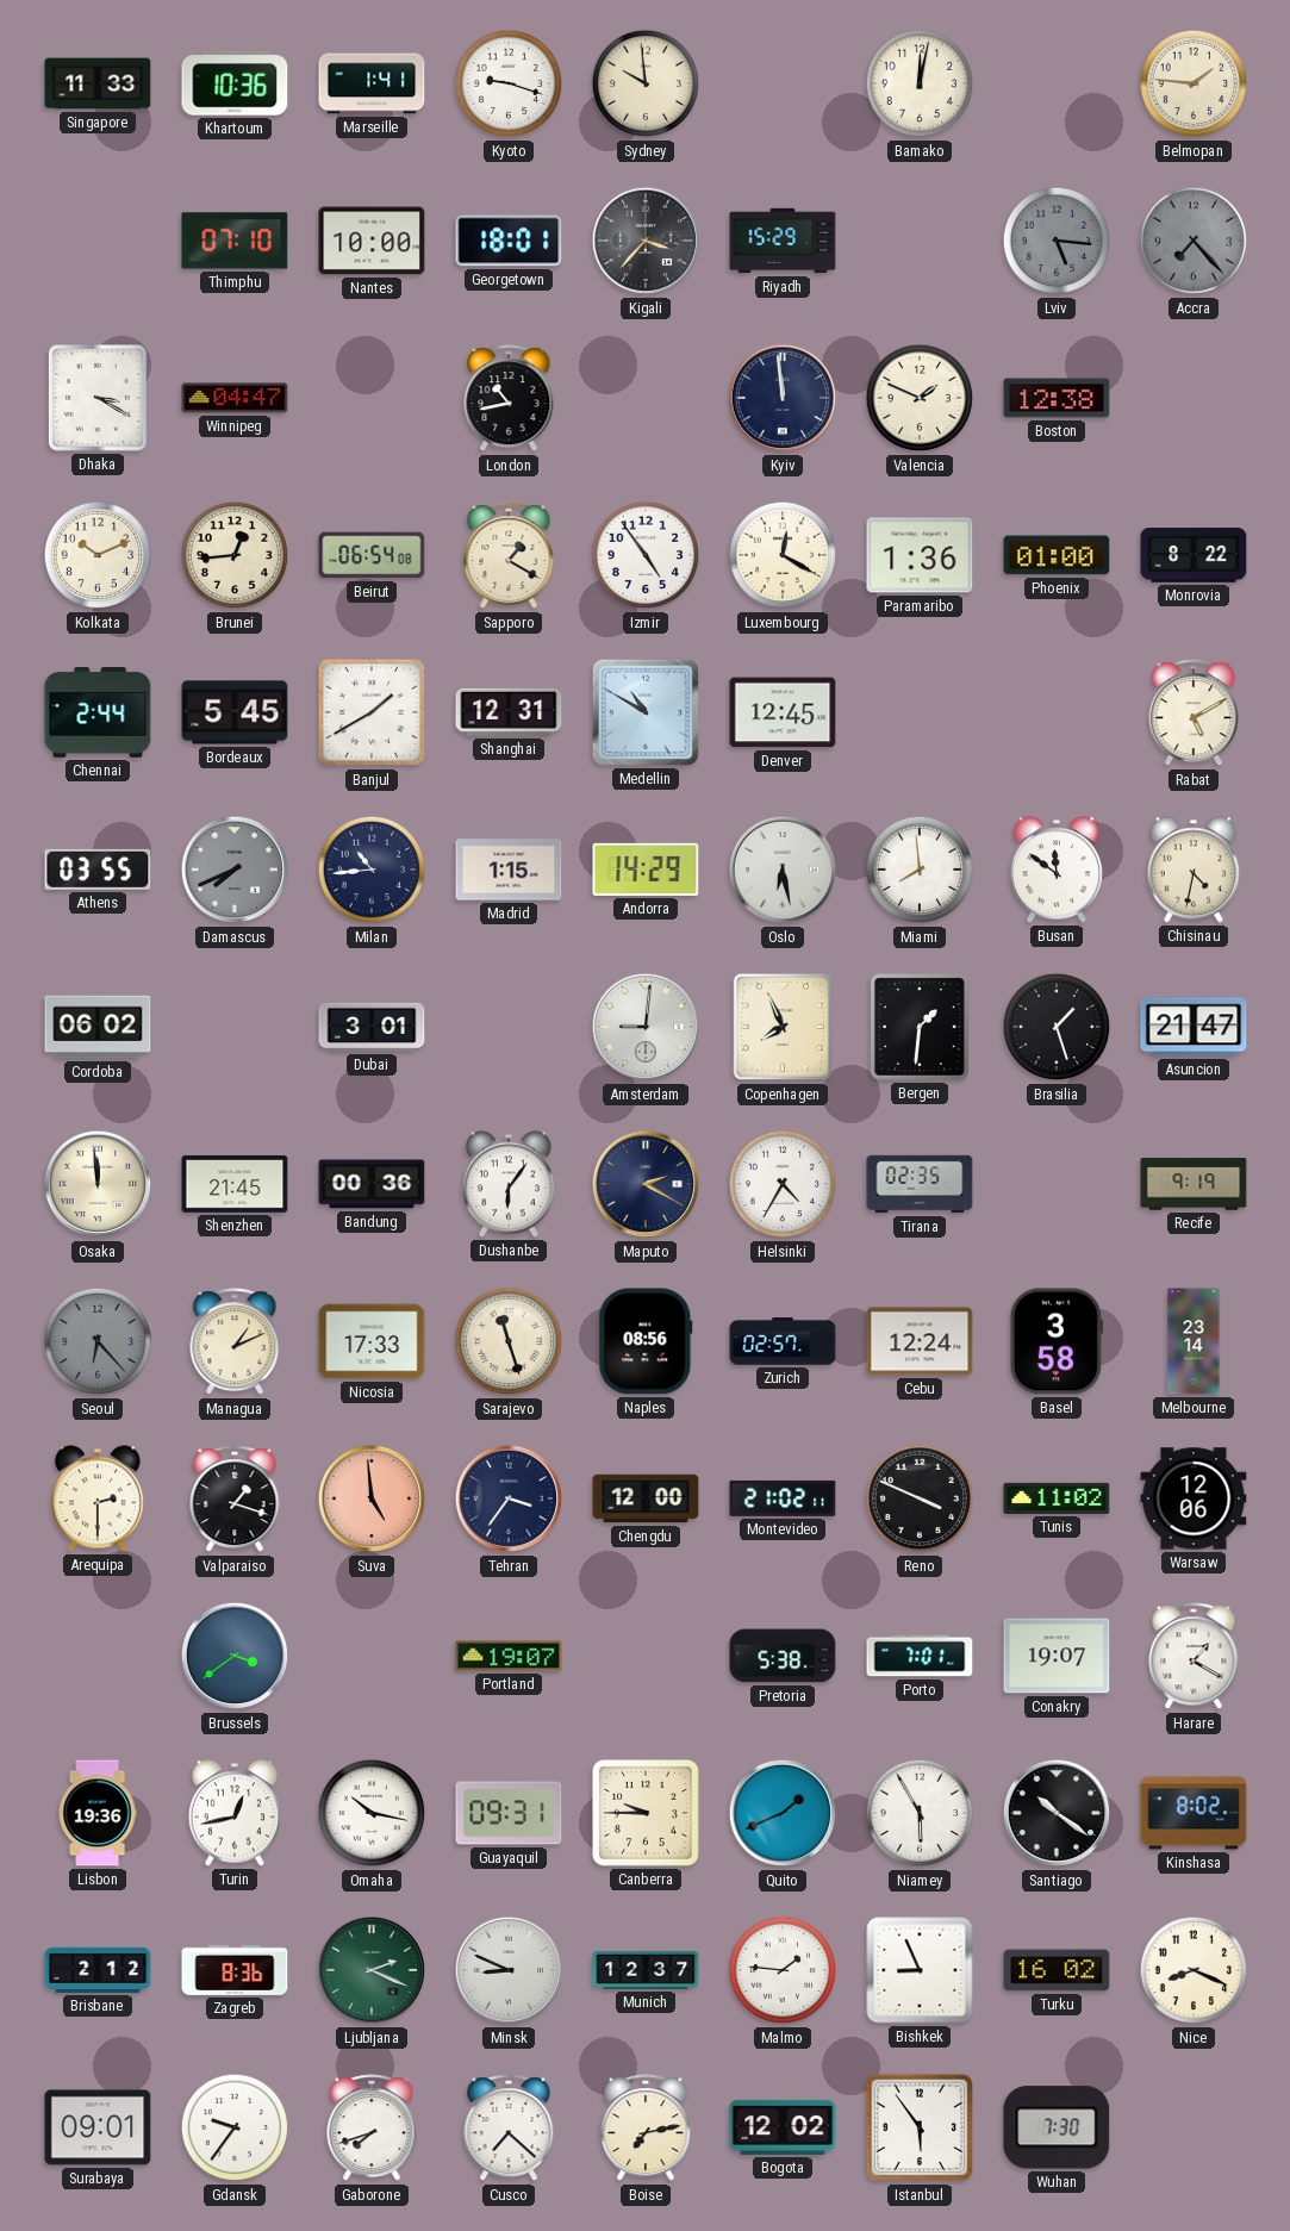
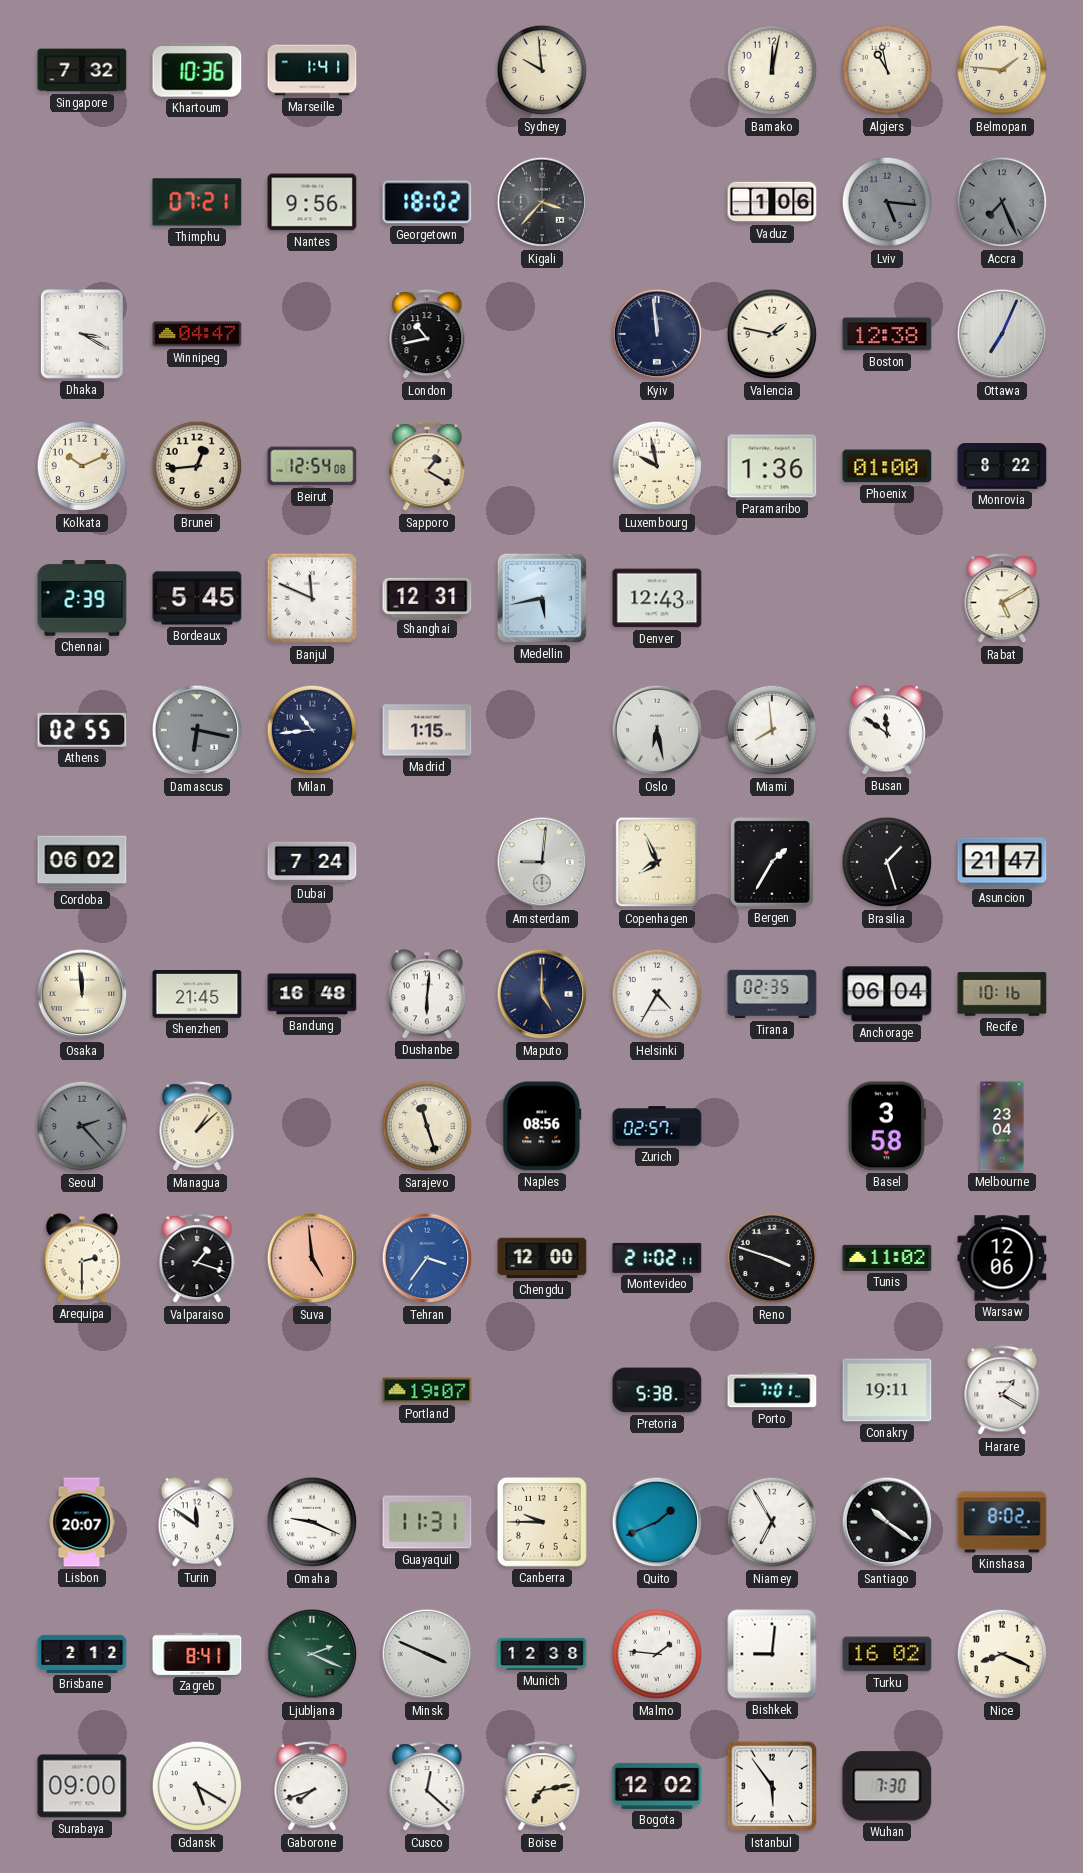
Singapore: 11:33 -> 7:32 (82, 70)
Kyoto: 9:18 -> none (509, 83)
Algiers: none -> 10:58 (887, 70)
Thimphu: 07:10 -> 07:21 (197, 202)
Nantes: 10:00 -> 9:56 (312, 202)
Georgetown: 18:01 -> 18:02 (427, 202)
Riyadh: 15:29 -> none (783, 241)
Vaduz: none -> 1:06 (772, 202)
Accra: 7:23 -> 7:26 (1002, 202)
Valencia: 1:49 -> 1:47 (772, 334)
Ottawa: none -> 7:04 (1002, 334)
Beirut: 06:54 -> 12:54 (312, 466)
Izmir: 4:54 -> none (646, 555)
Luxembourg: 12:20 -> 9:58 (657, 466)
Chennai: 2:44 -> 2:39 (82, 599)
Banjul: 1:40 -> 11:49 (312, 598)
Medellin: 10:50 -> 5:43 (542, 598)
Denver: 12:45 -> 12:43 (657, 598)
Athens: 03:55 -> 02:55 (82, 730)
Damascus: 7:41 -> 6:17 (197, 730)
Andorra: 14:29 -> none (646, 870)
Chisinau: 4:32 -> none (1194, 870)
Dubai: 3:01 -> 7:24 (312, 862)
Bergen: 1:31 -> 1:35 (772, 863)
Bandung: 00:36 -> 16:48 (312, 994)
Dushanbe: 6:06 -> 6:01 (427, 994)
Maputo: 2:20 -> 5:00 (542, 994)
Anchorage: none -> 06:04 (887, 994)
Recife: 9:19 -> 10:16 (1002, 994)
Seoul: 6:23 -> 2:23 (82, 1126)
Managua: 1:11 -> 1:08 (197, 1127)
Nicosia: 17:33 -> none (372, 1341)
Cebu: 12:24 -> none (920, 1341)
Melbourne: 23:14 -> 23:04 (1002, 1126)
Tehran dial: navy -> blue (427, 1258)
Reno: 3:49 -> 3:48 (772, 1258)
Brussels: 3:39 -> none (235, 1656)
Conakry: 19:07 -> 19:11 (887, 1390)
Lisbon: 19:36 -> 20:07 (82, 1522)
Turin: 12:43 -> 11:51 (197, 1522)
Omaha: 10:17 -> 9:19 (312, 1522)
Guayaquil: 09:31 -> 11:31 (427, 1522)
Niamey: 5:55 -> 6:55 (772, 1522)
Zagreb: 8:36 -> 8:41 (197, 1654)
Minsk: 8:49 -> 3:49 (427, 1654)
Munich: 12:37 -> 12:38 (542, 1654)
Bishkek: 8:56 -> 9:01 (772, 1654)
Surabaya: 09:01 -> 09:00 (82, 1786)
Gdansk: 9:36 -> 5:20 (197, 1786)
Cusco: 7:22 -> 12:22 (427, 1787)
